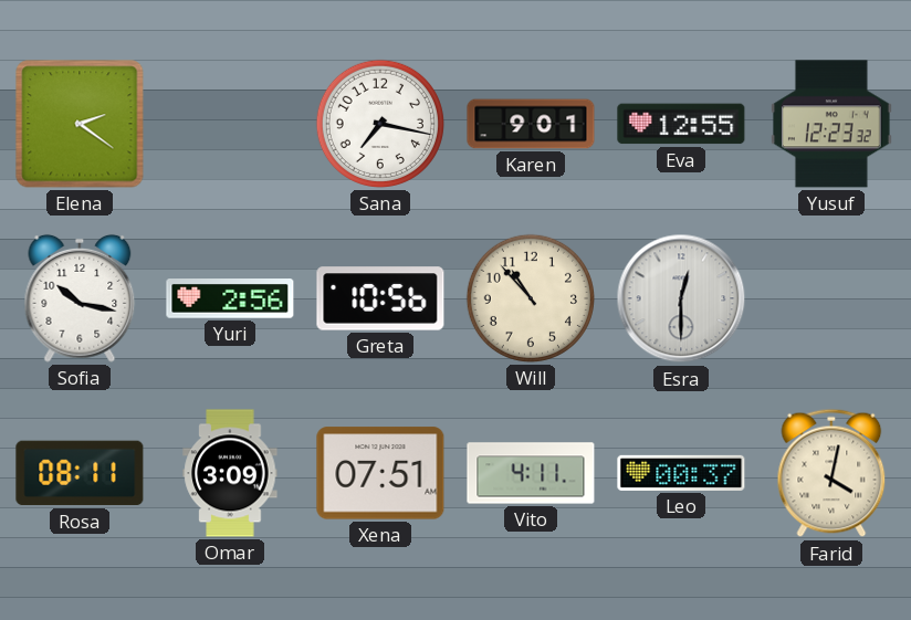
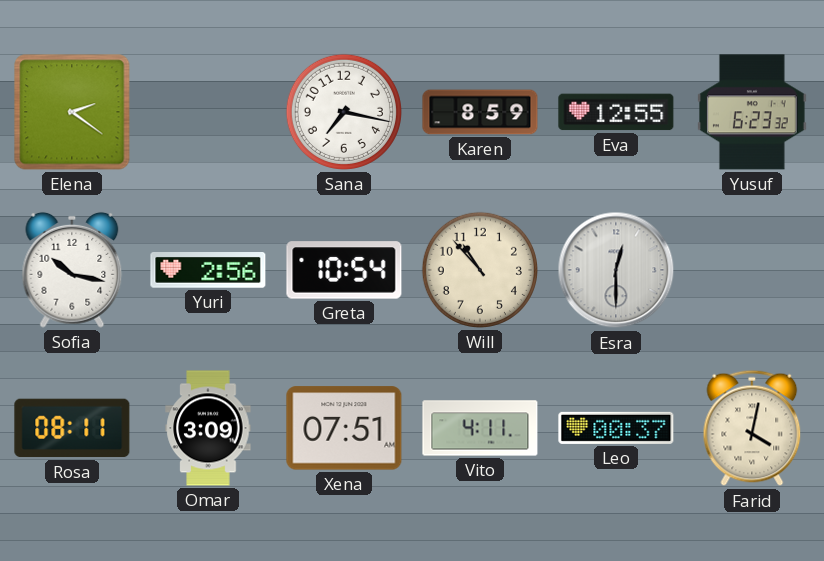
Karen: 9:01 -> 8:59 (480, 112)
Yusuf: 12:23 -> 6:23 (753, 112)
Greta: 10:56 -> 10:54 (344, 270)
